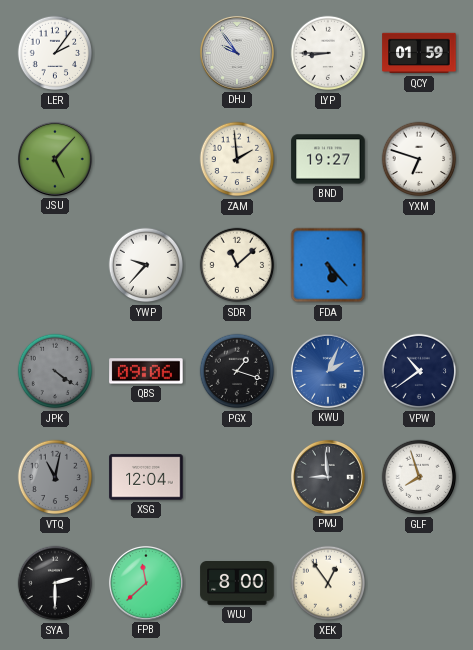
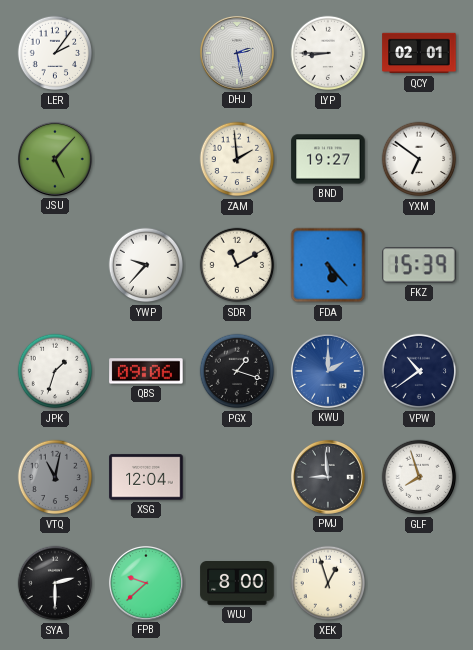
DHJ: 9:54 -> 2:28 (237, 53)
QCY: 01:59 -> 02:01 (419, 53)
YXM: 6:48 -> 6:51 (419, 159)
SDR: 11:08 -> 11:10 (237, 265)
FKZ: none -> 15:39 (419, 265)
JPK: 4:21 -> 1:33 (55, 371)
JPK dial: grey -> white (55, 371)
KWU: 2:04 -> 2:00 (328, 371)
FPB: 11:38 -> 9:38 (146, 583)
XEK: 12:54 -> 12:57 (328, 583)
